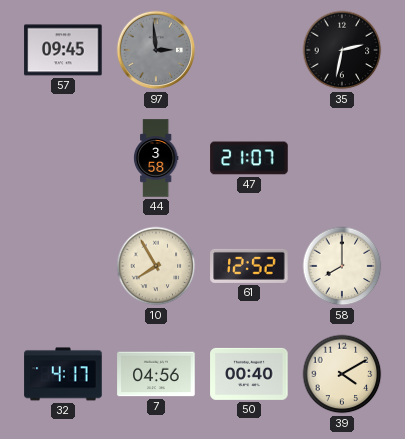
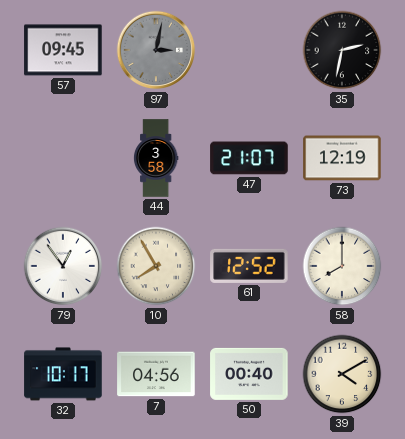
97: 2:59 -> 3:02 (156, 50)
73: none -> 12:19 (342, 158)
79: none -> 12:54 (63, 266)
32: 4:17 -> 10:17 (63, 374)
